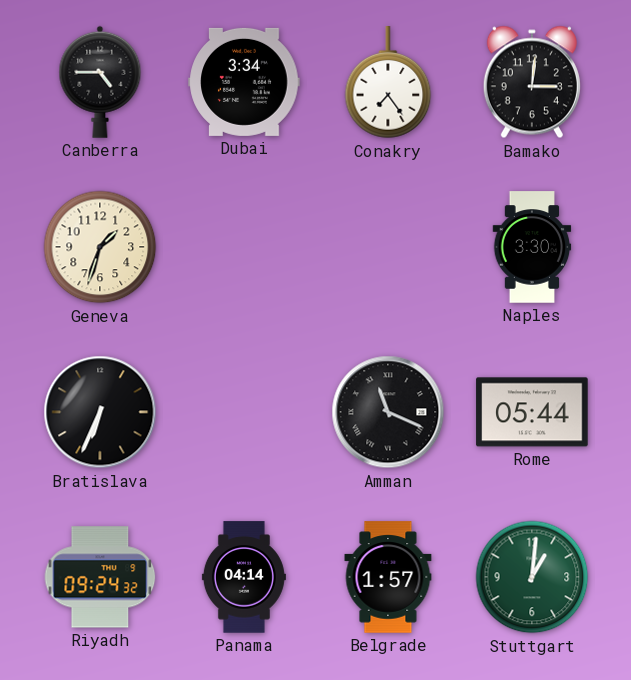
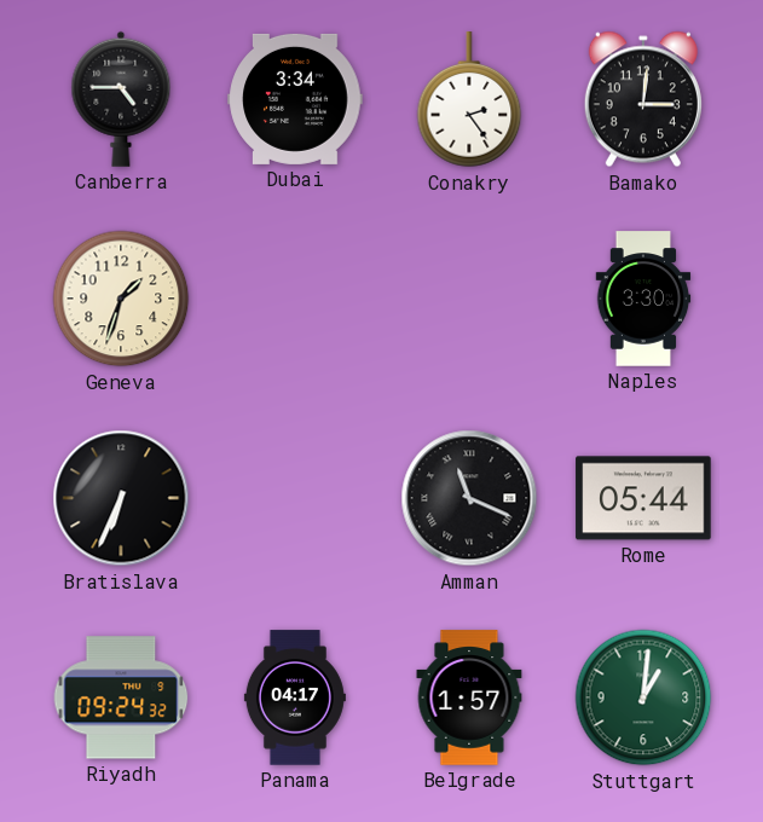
Conakry: 7:24 -> 2:24 (469, 100)
Panama: 04:14 -> 04:17 (295, 697)
